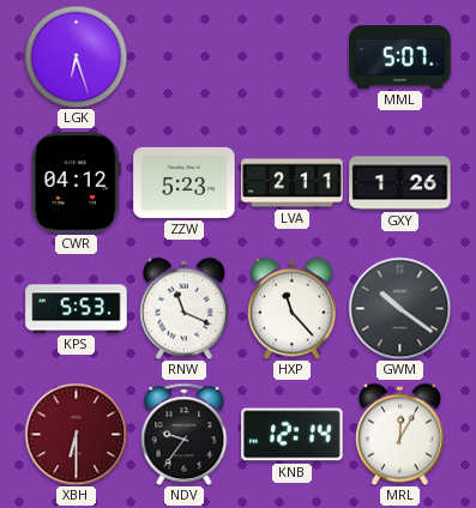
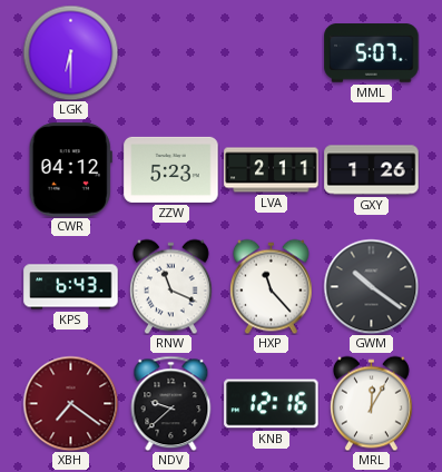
LGK: 6:27 -> 6:30 (70, 52)
KPS: 5:53 -> 6:43 (71, 287)
XBH: 6:30 -> 7:21 (70, 403)
NDV: 9:36 -> 9:38 (171, 403)
KNB: 12:14 -> 12:16 (272, 404)
